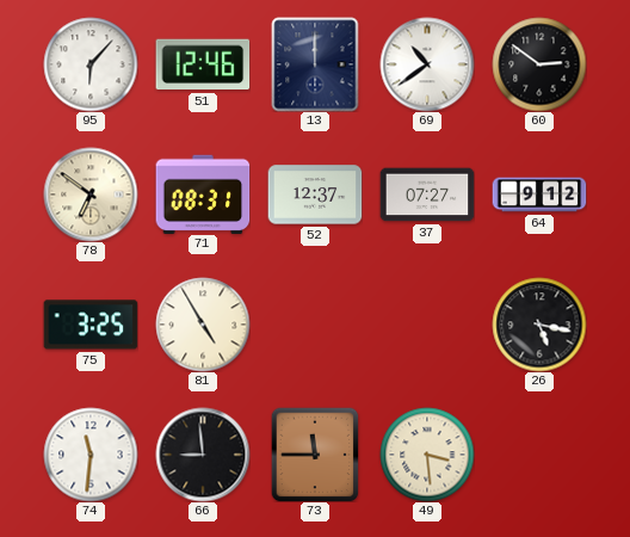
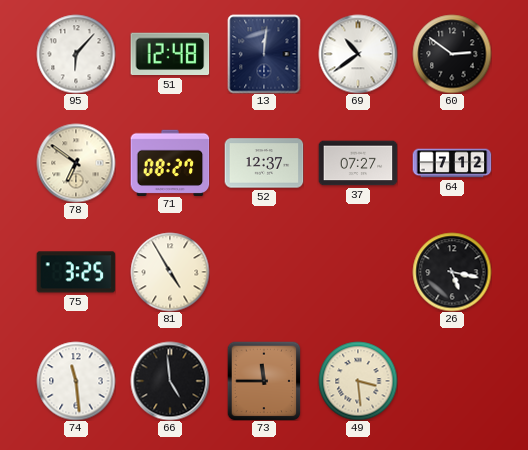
51: 12:46 -> 12:48 (170, 54)
13: 12:00 -> 12:01 (264, 54)
71: 08:31 -> 08:27 (170, 162)
64: 9:12 -> 7:12 (452, 163)
74: 11:31 -> 11:29 (76, 381)
66: 8:59 -> 4:59 (170, 381)
